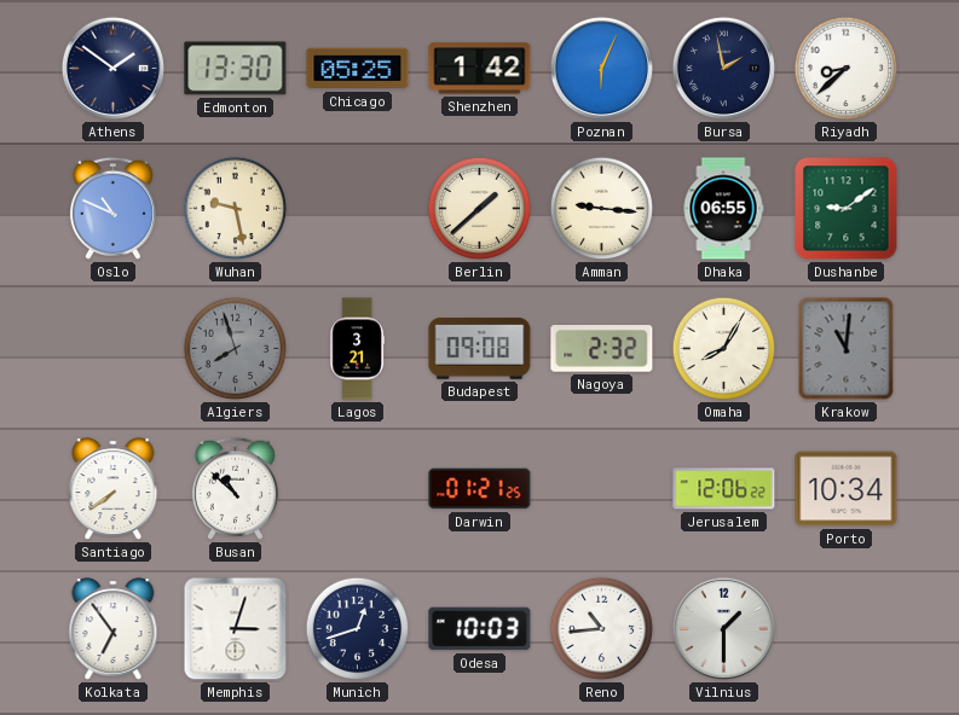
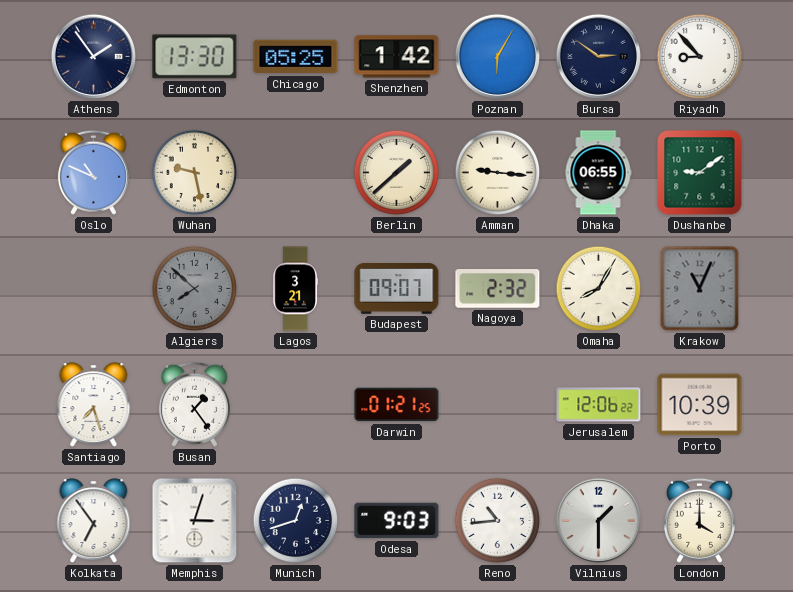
Athens: 1:51 -> 1:54 (93, 56)
Poznan: 6:04 -> 6:05 (497, 56)
Bursa: 1:58 -> 2:51 (598, 56)
Riyadh: 8:38 -> 8:53 (700, 57)
Algiers: 7:57 -> 7:52 (195, 289)
Budapest: 09:08 -> 09:07 (397, 289)
Krakow: 11:01 -> 11:04 (700, 289)
Santiago: 7:39 -> 7:27 (94, 405)
Busan: 10:52 -> 1:24 (194, 404)
Porto: 10:34 -> 10:39 (700, 405)
Odesa: 10:03 -> 9:03 (397, 521)
London: none -> 4:00 (699, 520)
